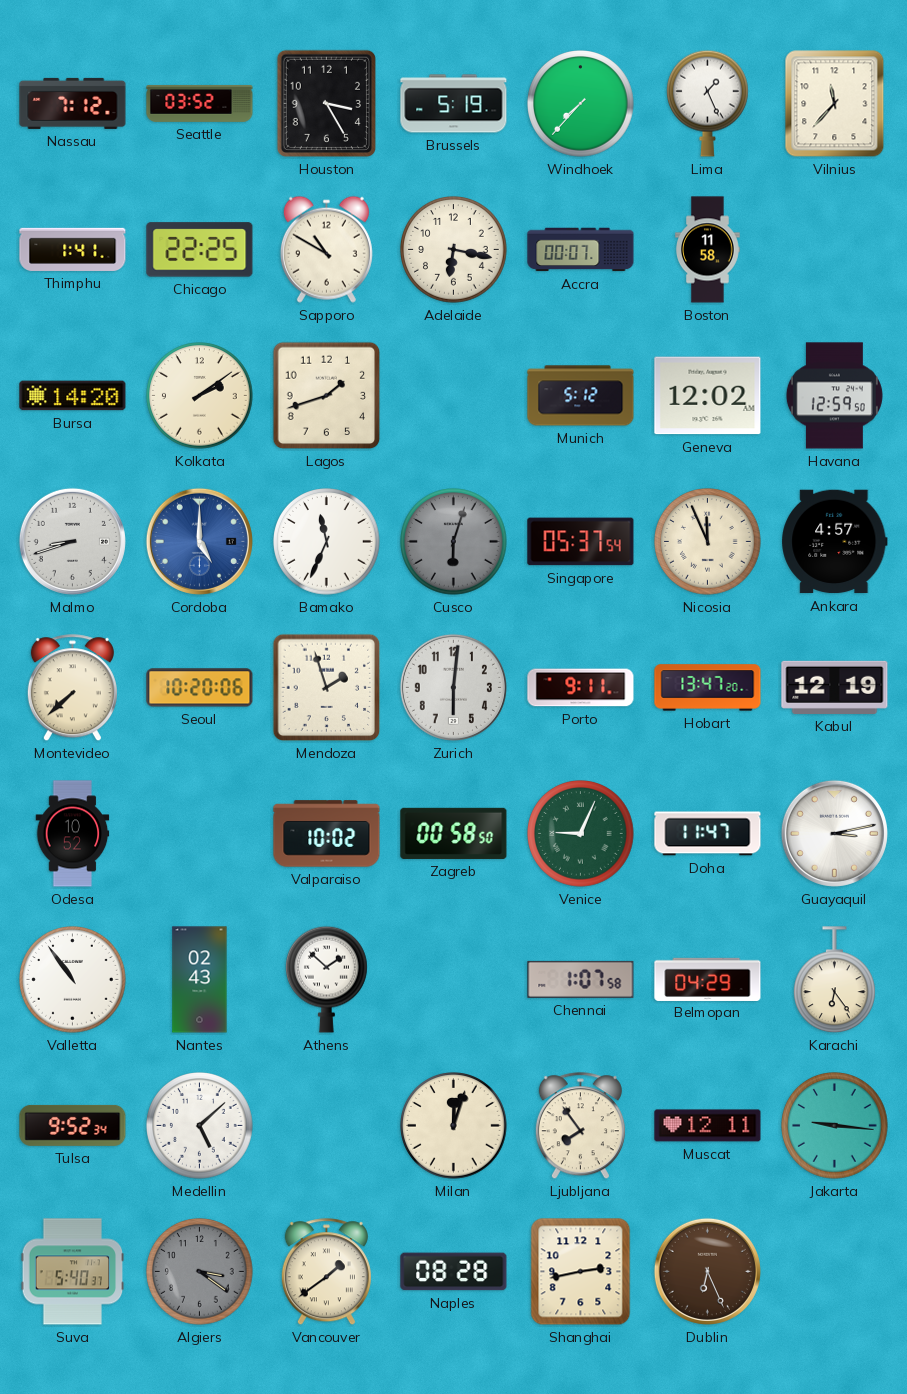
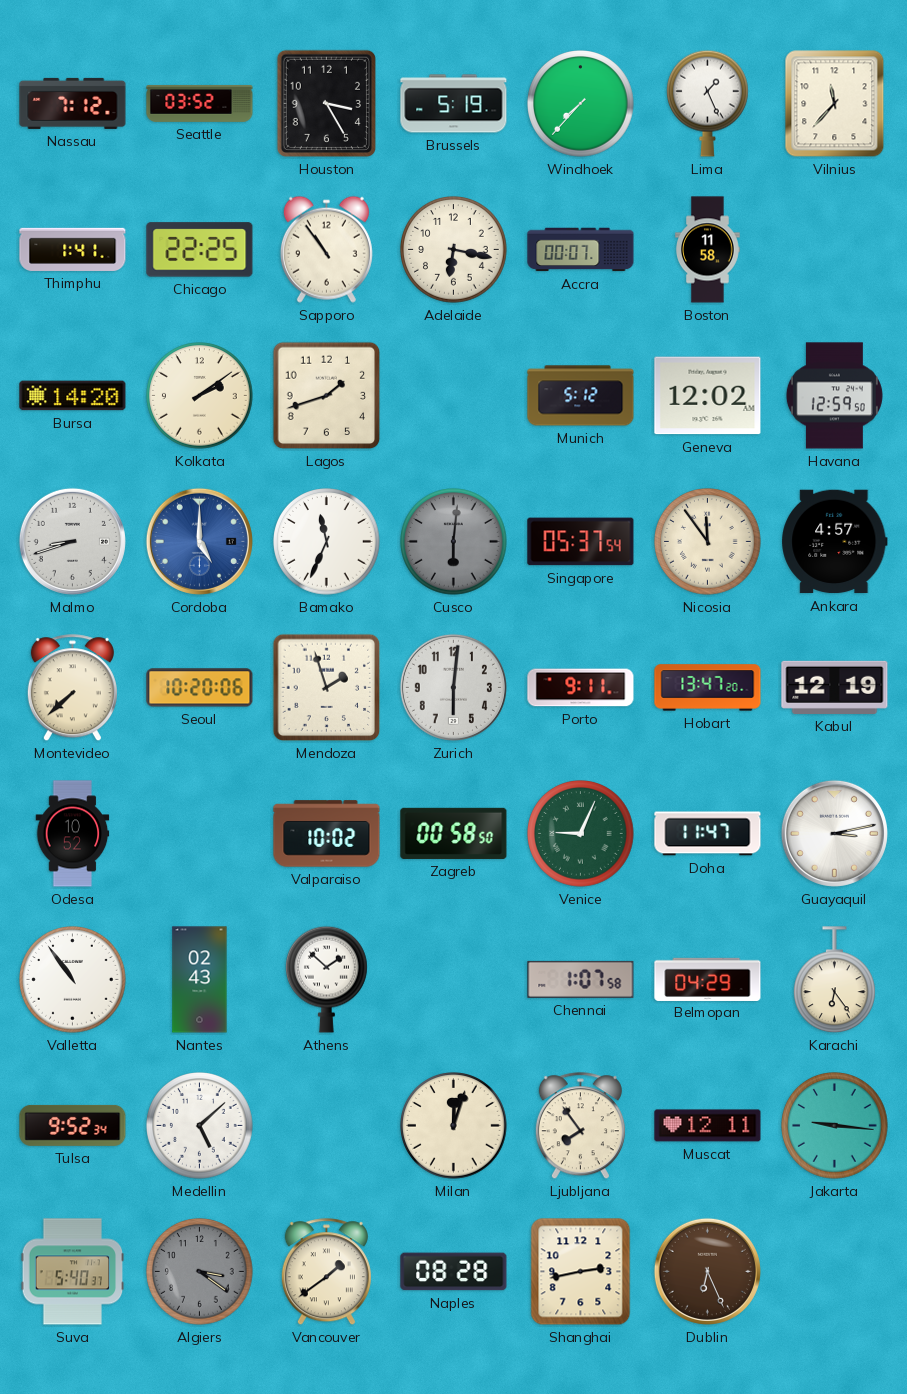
Sapporo: 10:50 -> 10:54 (326, 249)
Cusco: 6:03 -> 6:01 (454, 542)
Nicosia: 11:56 -> 11:54 (708, 542)
